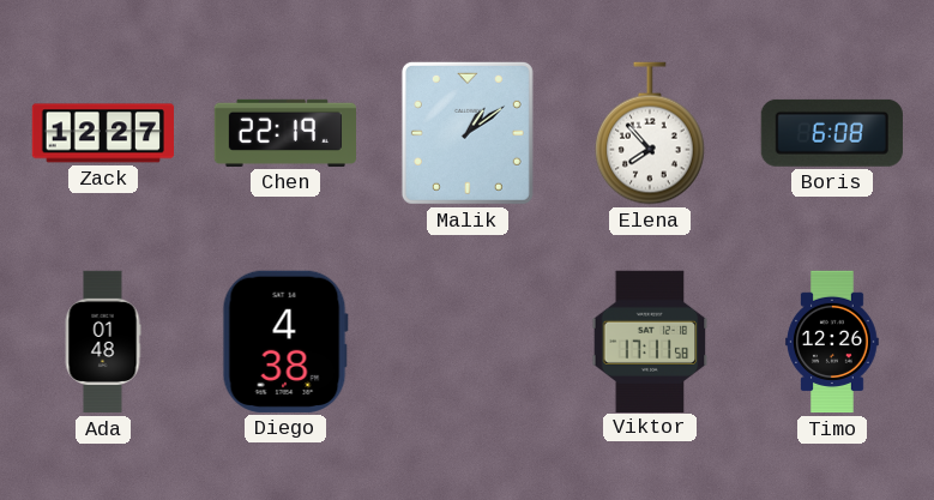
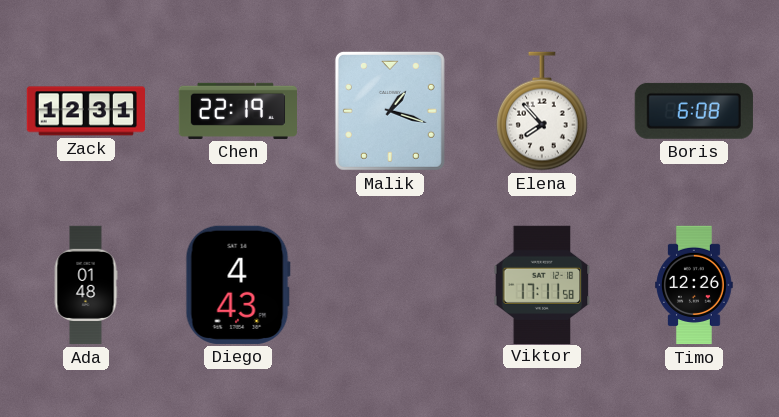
Zack: 12:27 -> 12:31 (85, 111)
Malik: 1:09 -> 1:18 (390, 111)
Diego: 4:38 -> 4:43 (238, 285)
